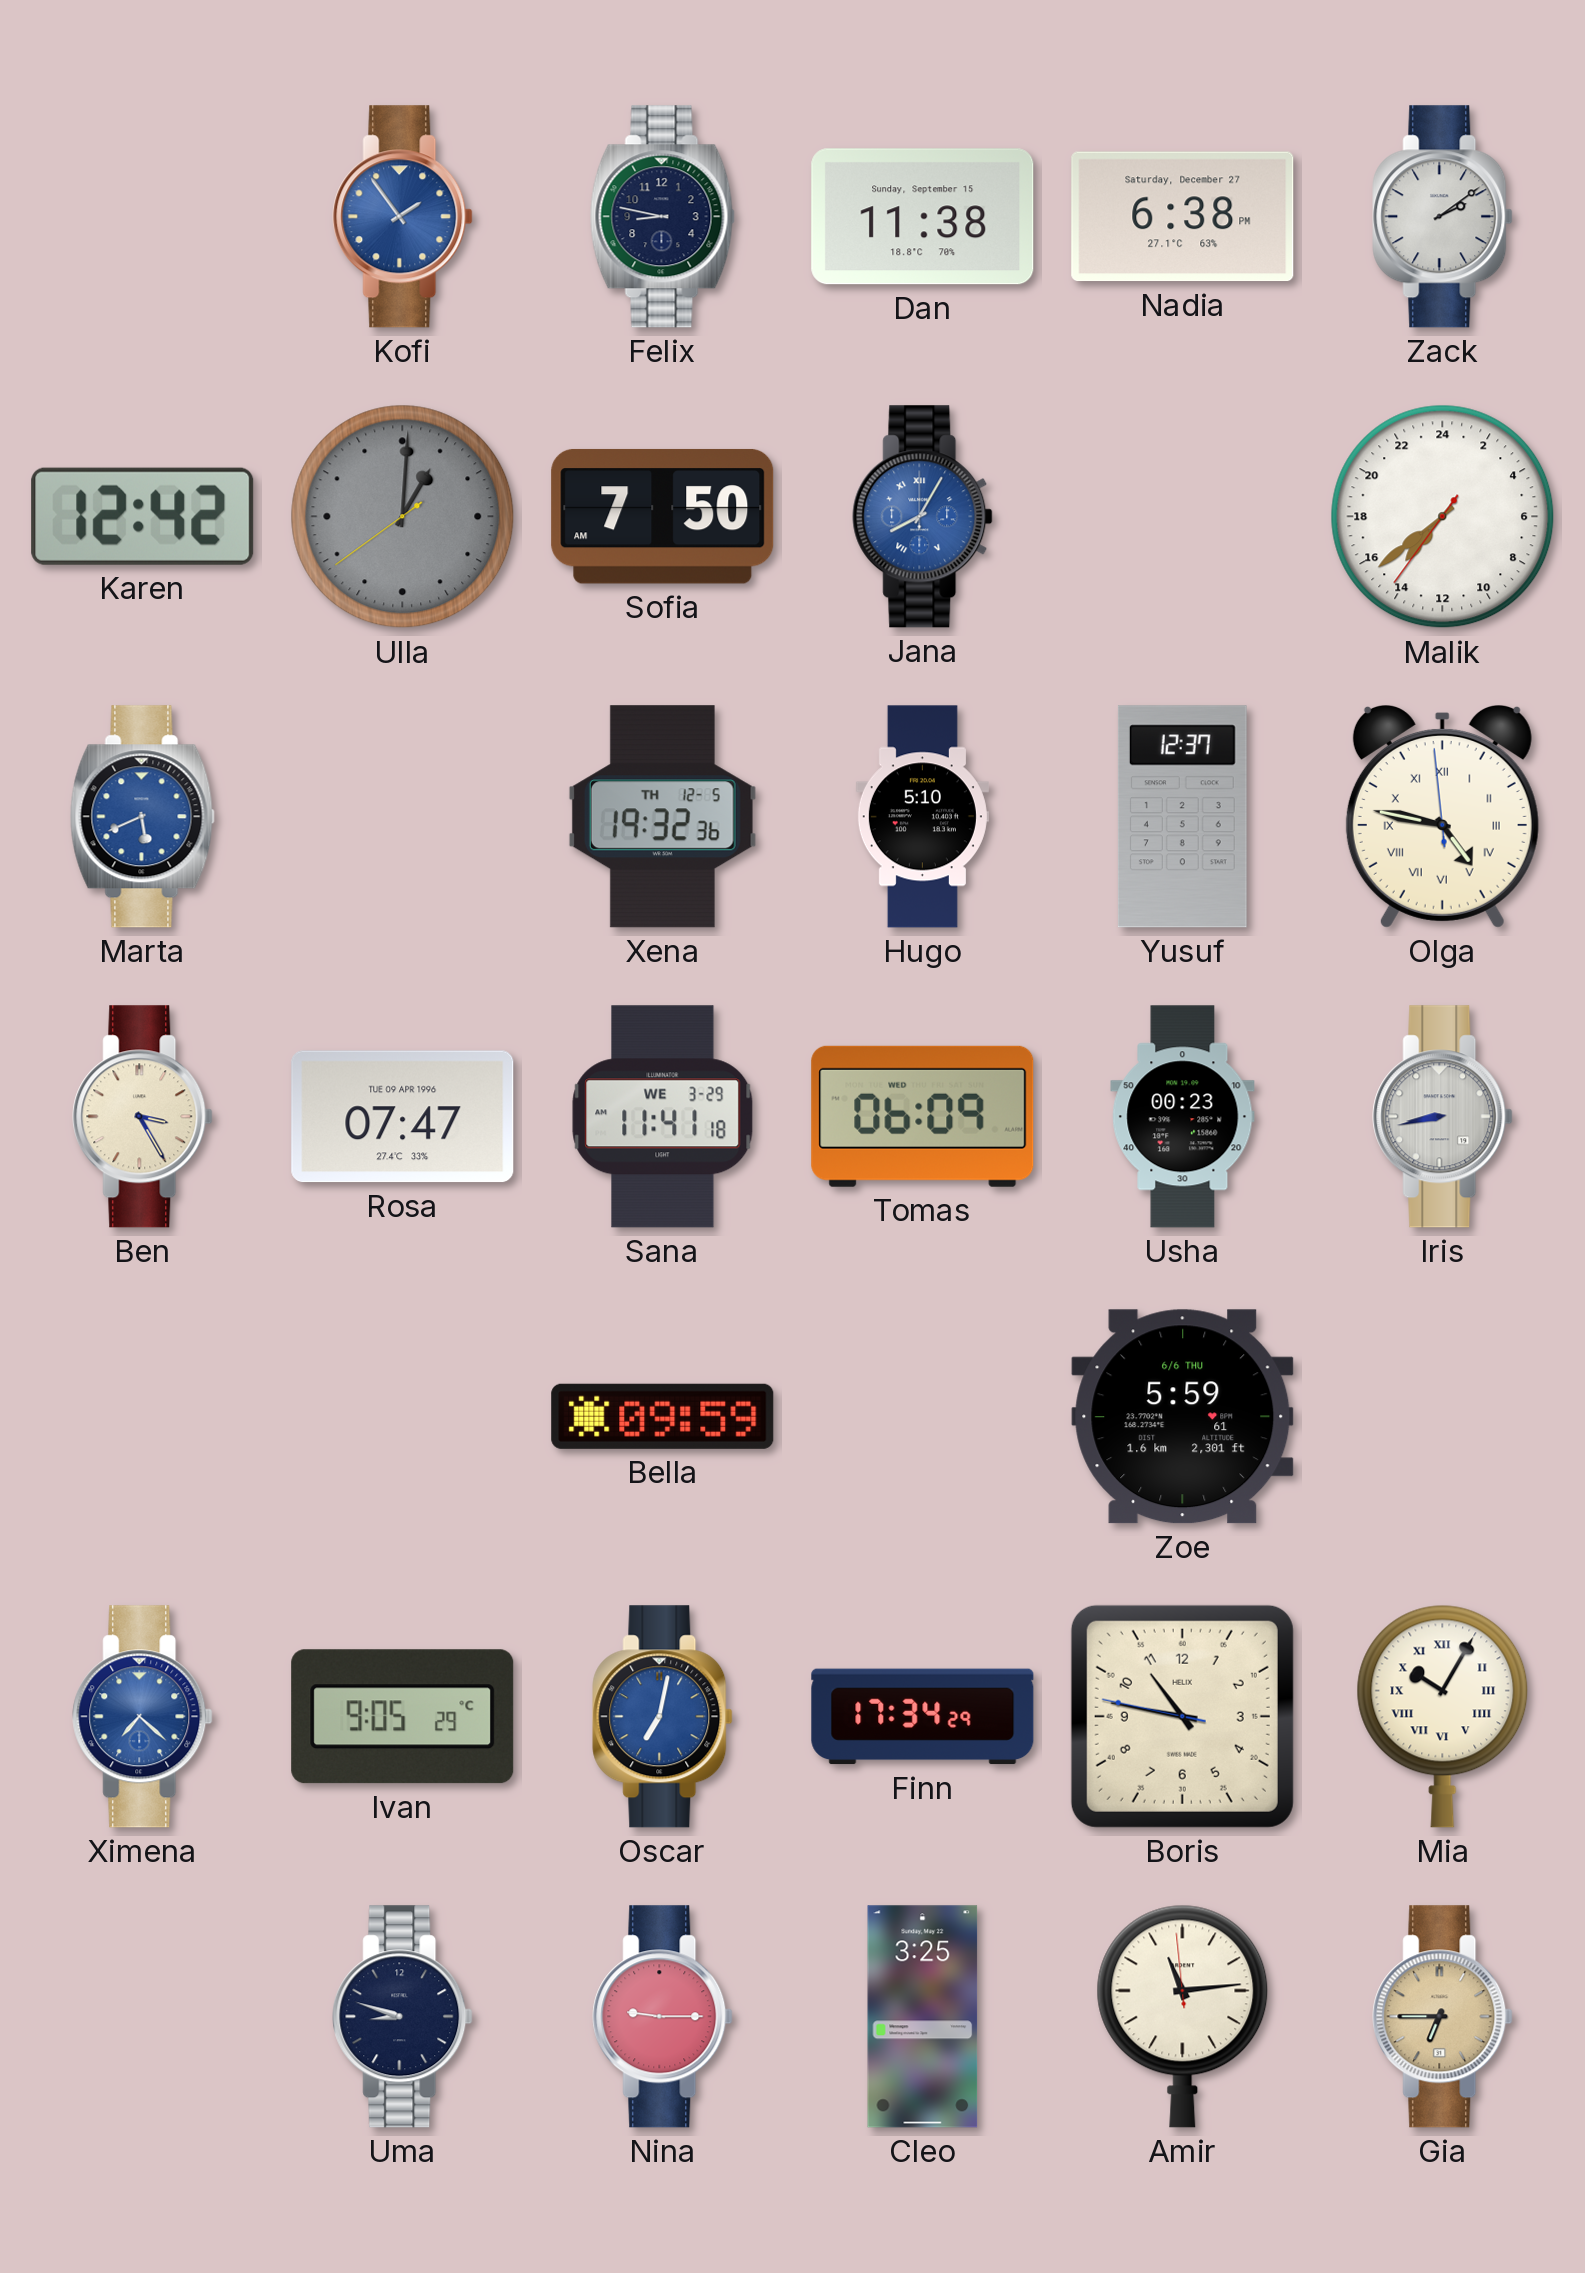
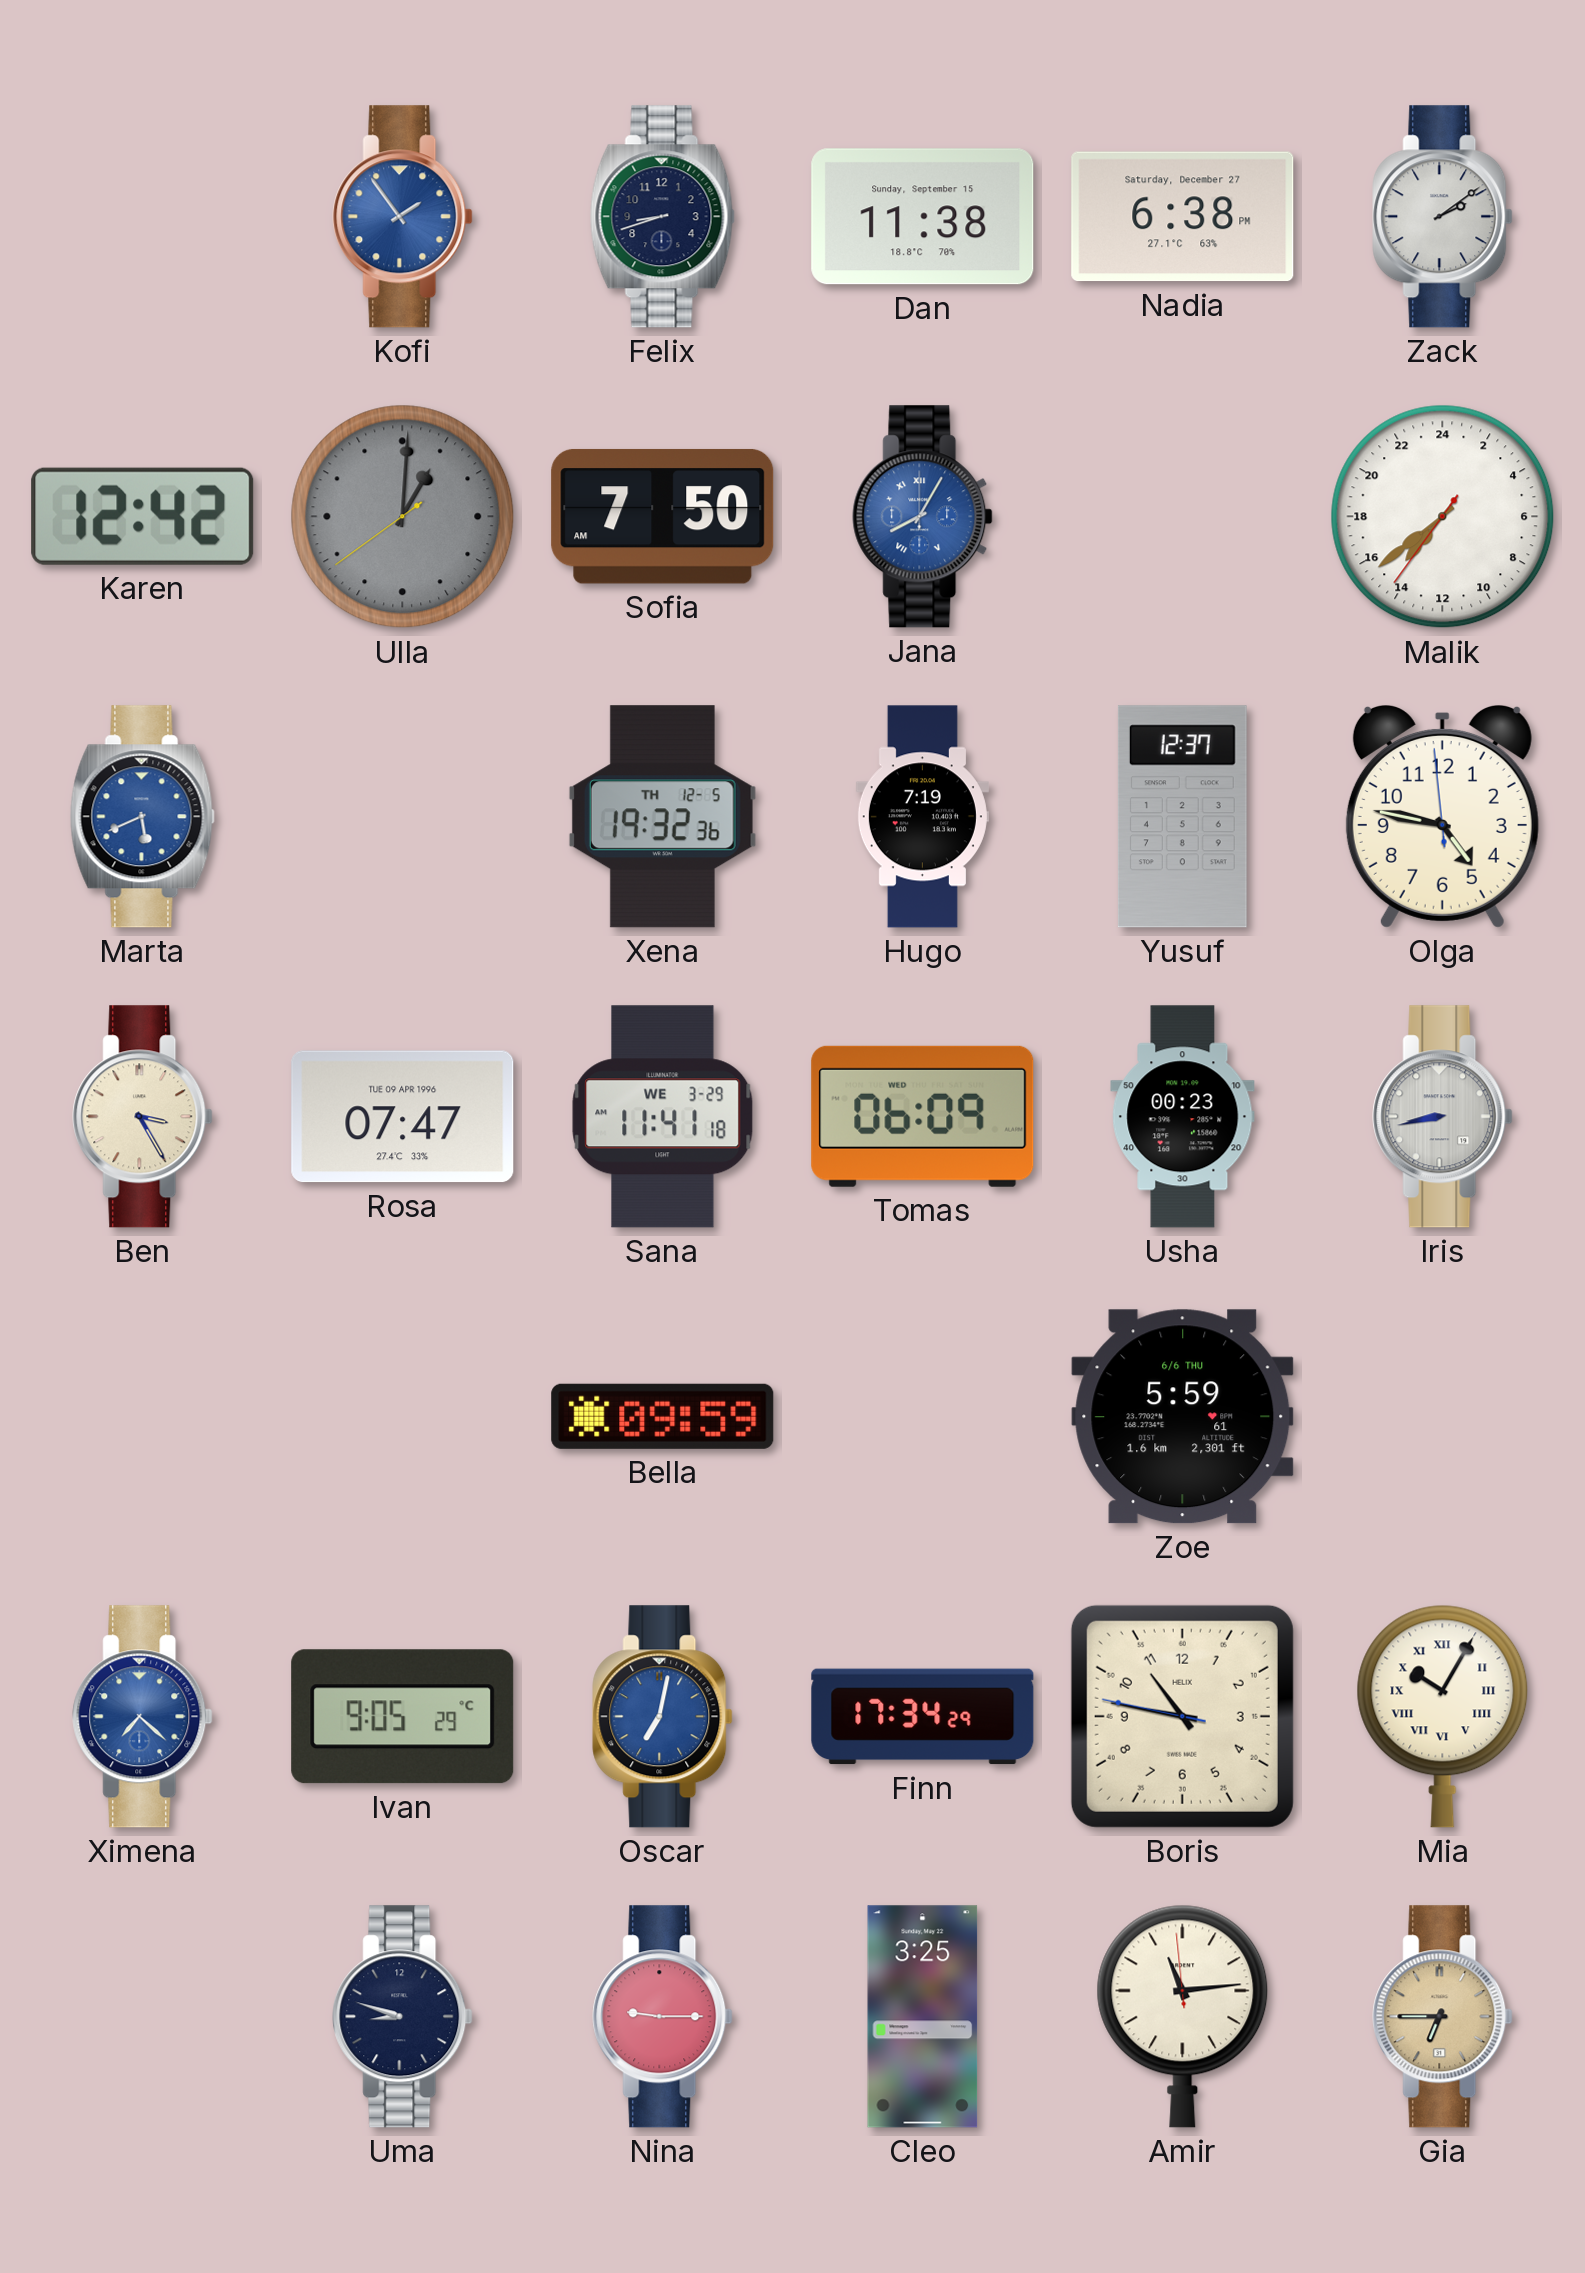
Felix: 8:47 -> 8:42 (662, 217)
Hugo: 5:10 -> 7:19 (922, 817)
Olga numerals: Roman -> Arabic (1442, 817)
